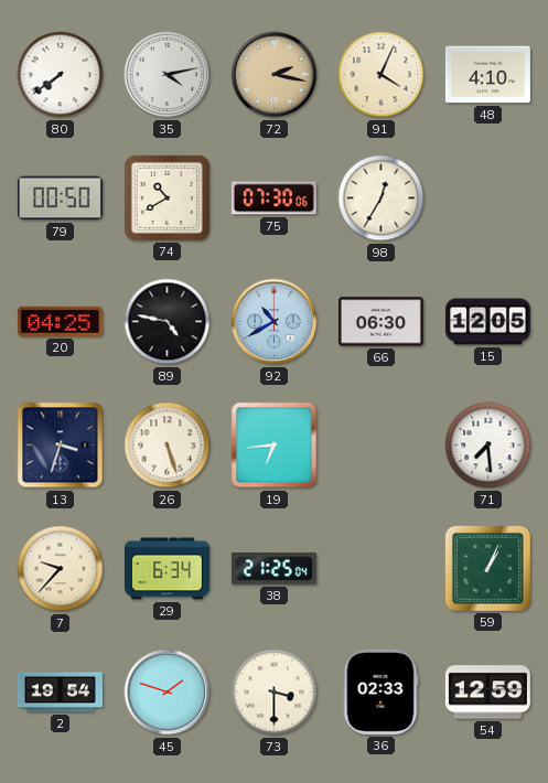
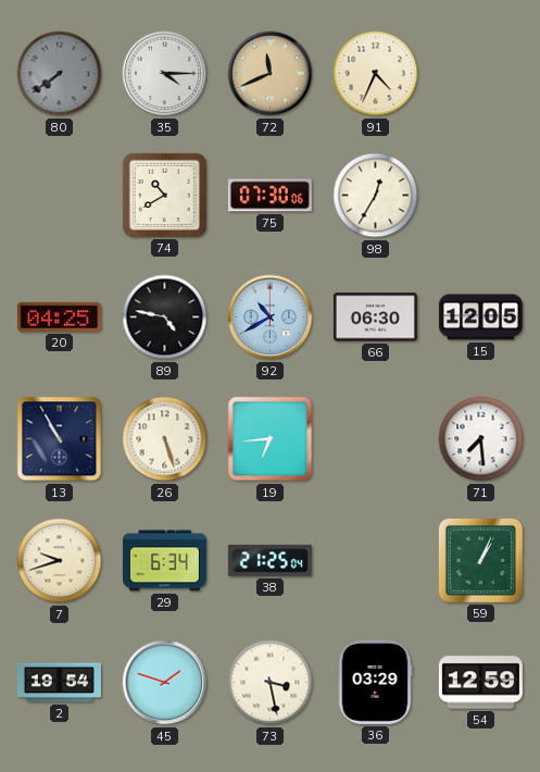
80 dial: white -> grey (60, 74)
35: 4:13 -> 4:15 (165, 74)
72: 2:17 -> 11:41 (271, 74)
91: 4:04 -> 4:34 (376, 74)
48: 4:10 -> none (487, 75)
79: 00:50 -> none (60, 199)
13: 3:33 -> 10:55 (60, 439)
7: 9:37 -> 9:42 (60, 561)
73: 3:30 -> 3:28 (271, 683)
36: 02:33 -> 03:29 (375, 682)
